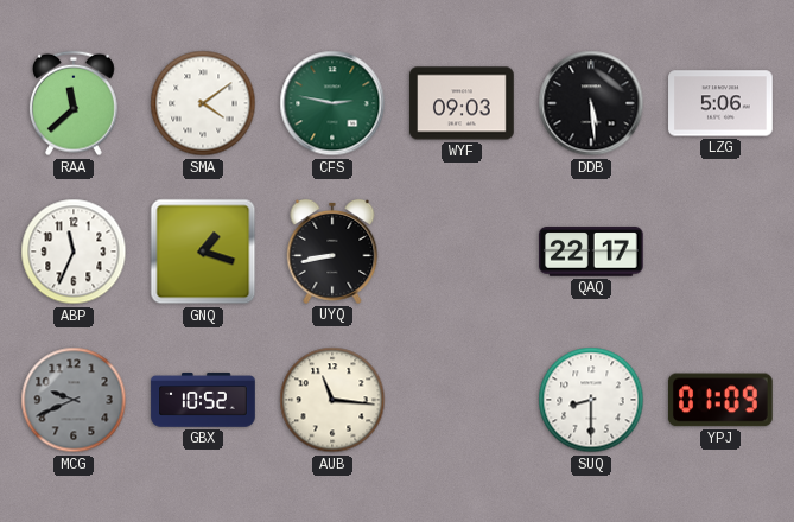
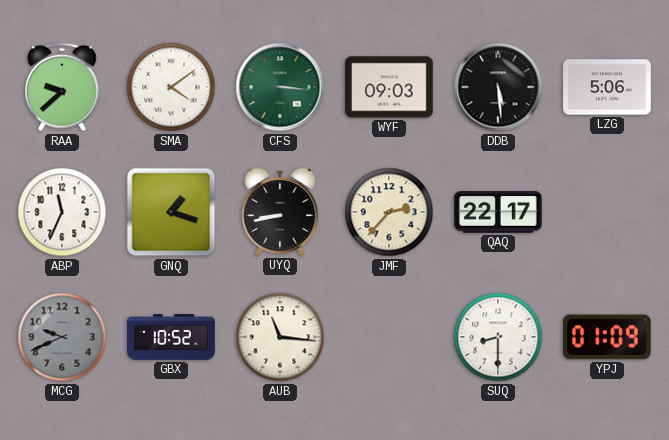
RAA: 11:38 -> 9:38 (62, 87)
CFS: 2:47 -> 3:16 (280, 87)
JMF: none -> 2:37 (389, 212)
